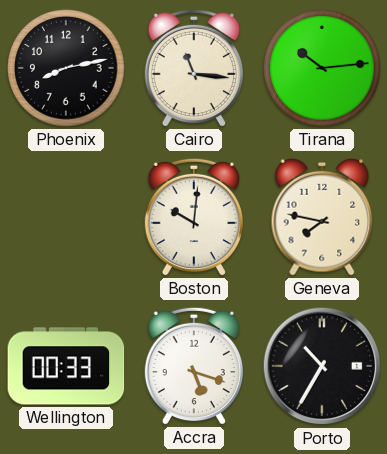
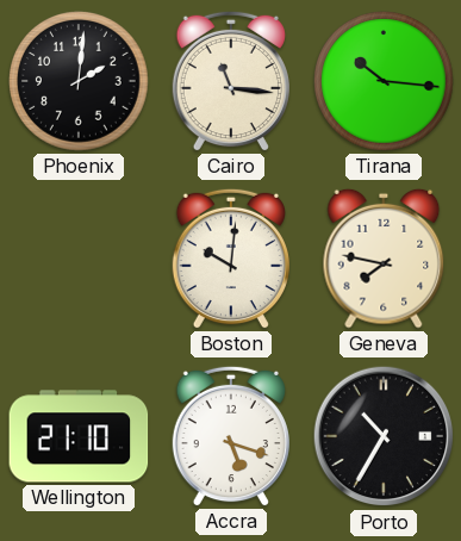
Phoenix: 8:13 -> 2:01 (80, 82)
Tirana: 10:14 -> 10:16 (385, 82)
Wellington: 00:33 -> 21:10 (79, 436)
